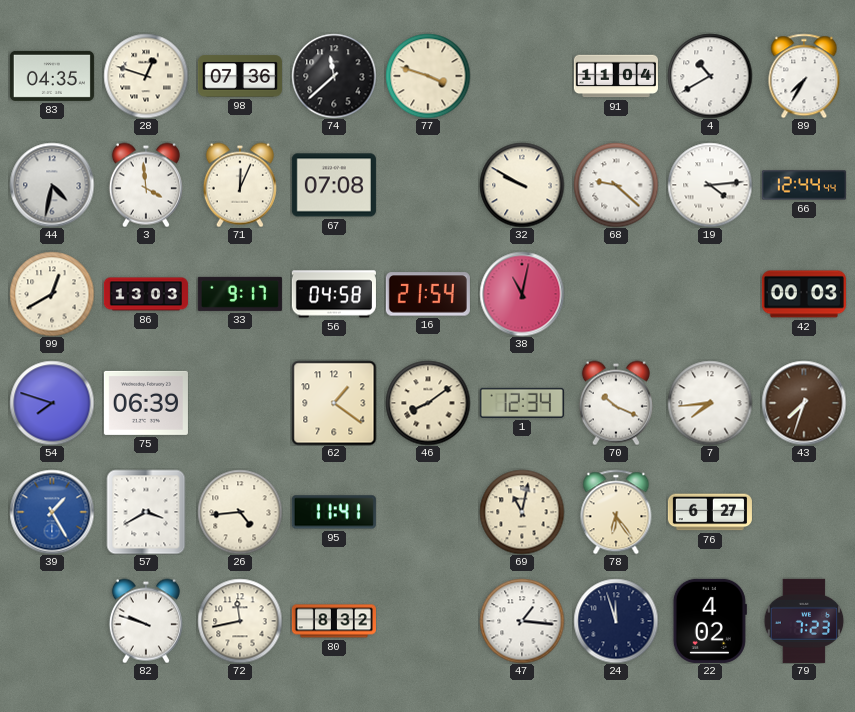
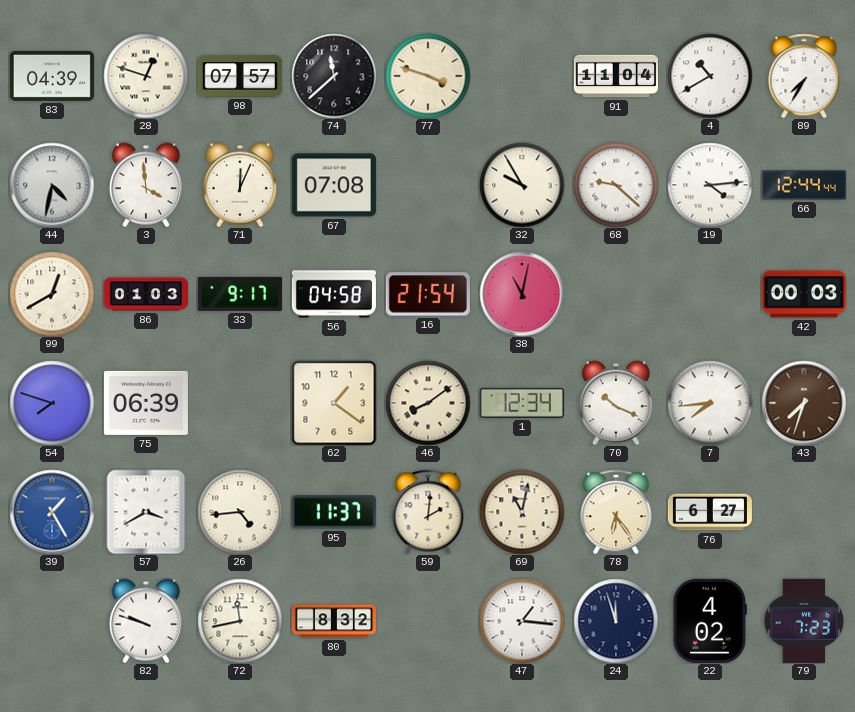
83: 04:35 -> 04:39 (52, 76)
98: 07:36 -> 07:57 (240, 76)
32: 9:50 -> 9:55 (522, 185)
86: 13:03 -> 01:03 (146, 294)
95: 11:41 -> 11:37 (334, 512)
59: none -> 2:01 (428, 512)
